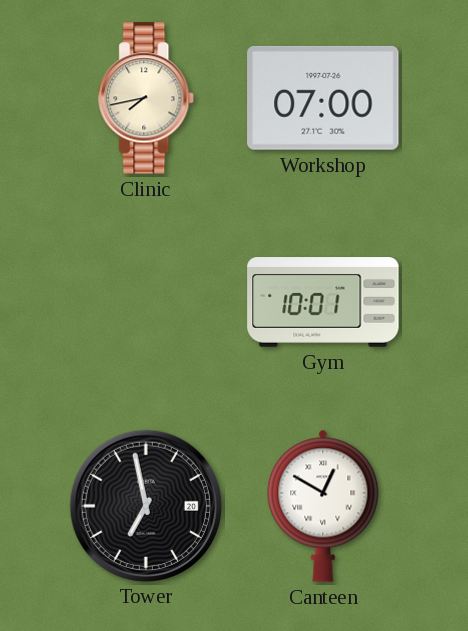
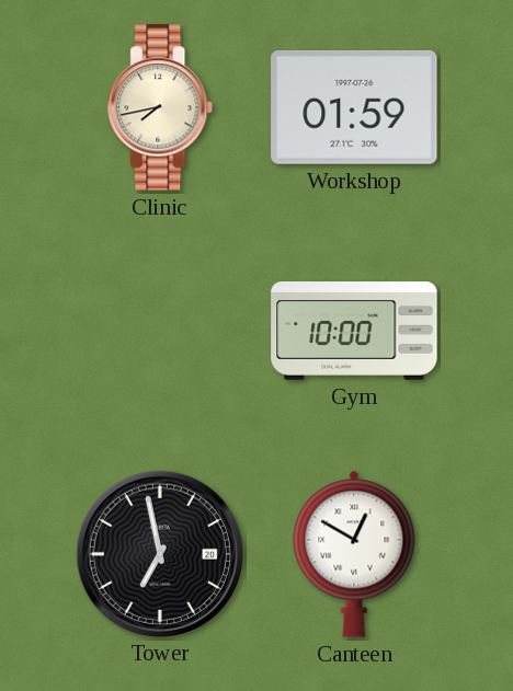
Workshop: 07:00 -> 01:59 (354, 107)
Gym: 10:01 -> 10:00 (354, 331)
